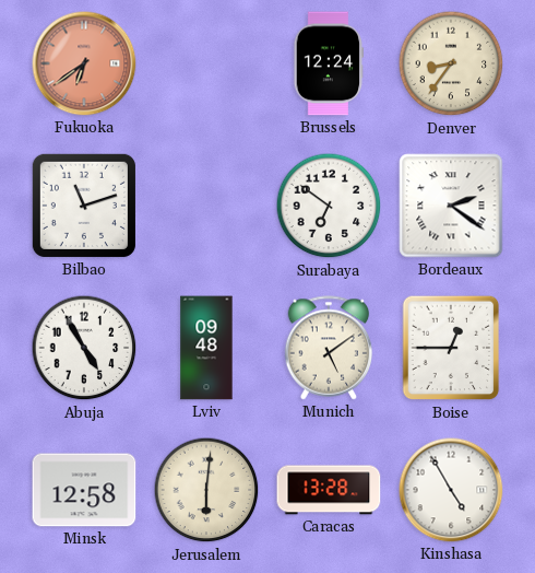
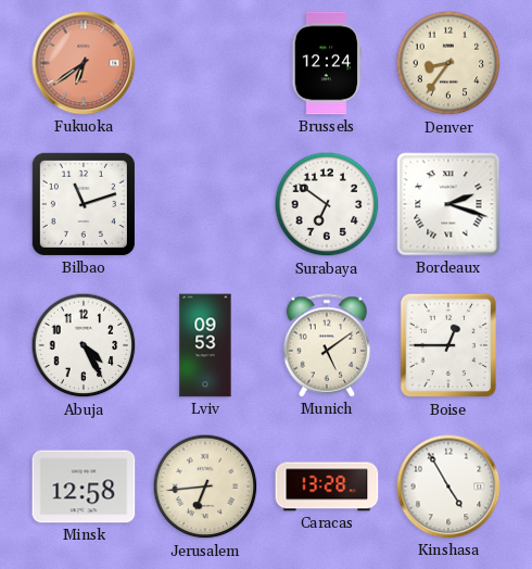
Bordeaux: 2:21 -> 2:18 (448, 204)
Abuja: 4:55 -> 4:25 (84, 345)
Lviv: 09:48 -> 09:53 (205, 345)
Jerusalem: 6:01 -> 6:44 (205, 486)
